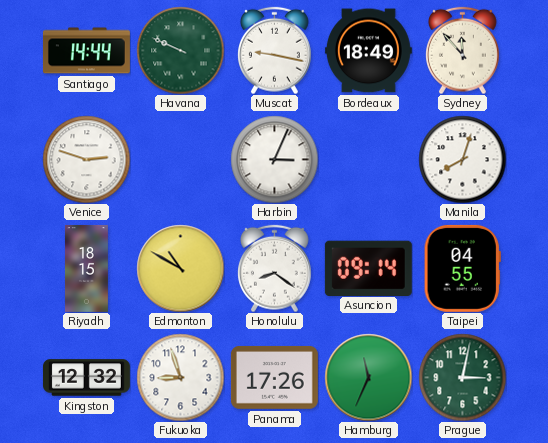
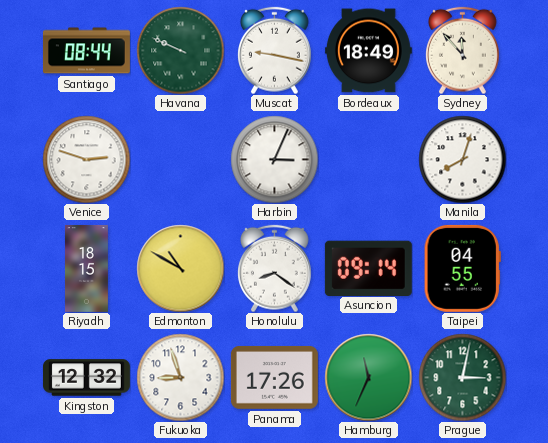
Santiago: 14:44 -> 08:44 (86, 51)
